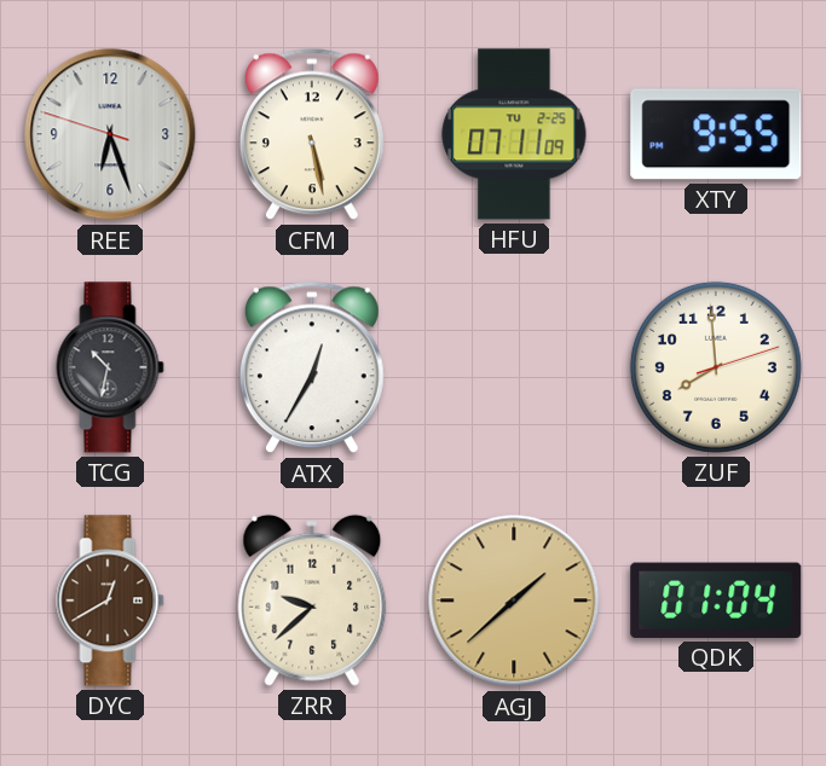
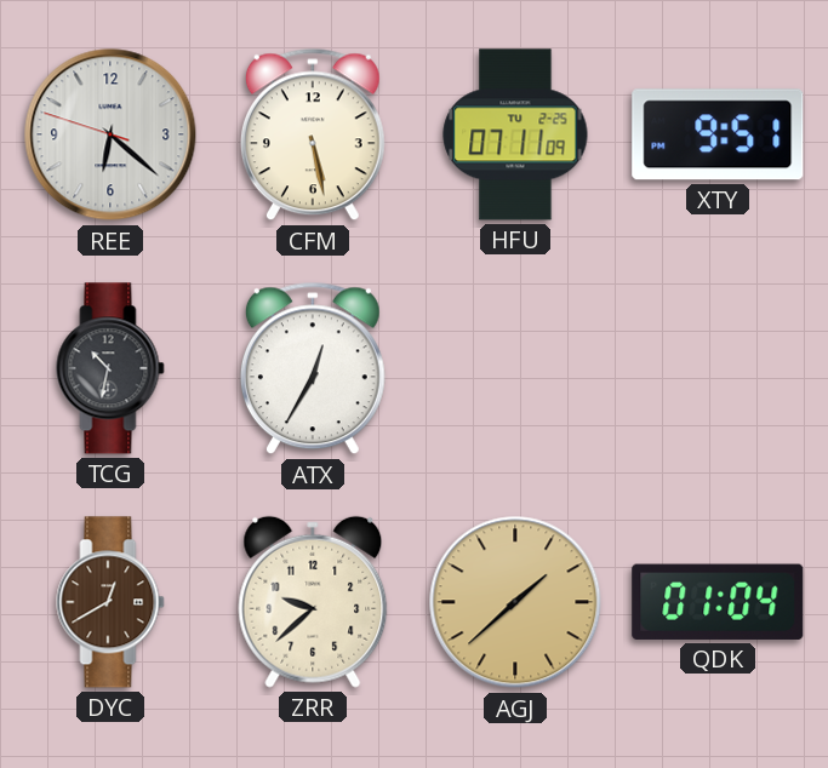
REE: 6:26 -> 6:21 (110, 134)
XTY: 9:55 -> 9:51 (718, 134)
ZUF: 7:59 -> none (716, 367)
